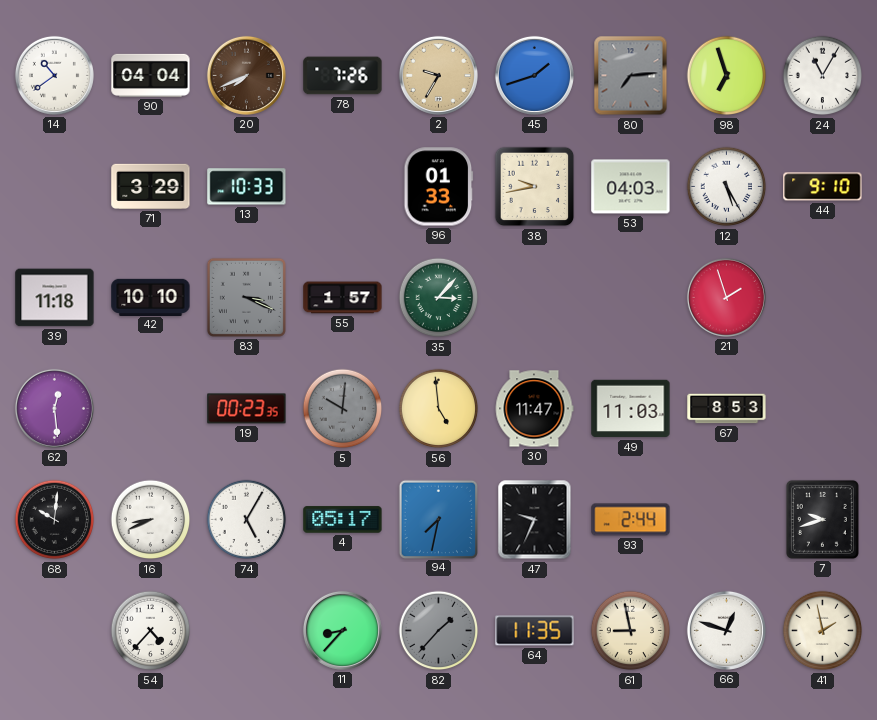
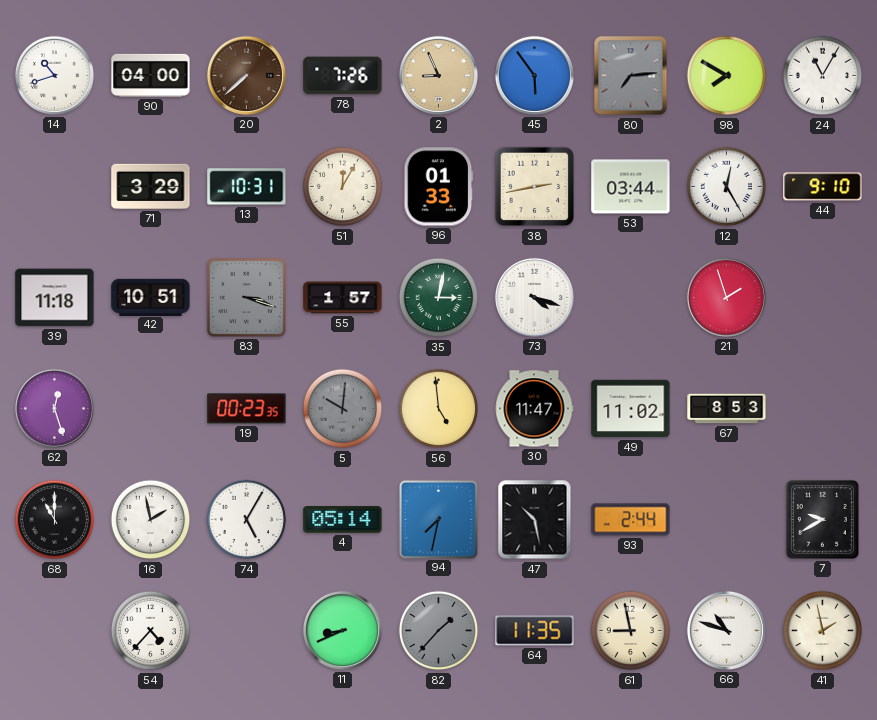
14: 10:39 -> 10:42 (54, 75)
90: 04:04 -> 04:00 (151, 75)
20: 7:41 -> 7:38 (246, 75)
2: 9:35 -> 8:56 (438, 75)
45: 1:42 -> 5:54 (534, 75)
98: 6:57 -> 7:50 (727, 76)
13: 10:33 -> 10:31 (247, 187)
51: none -> 12:05 (343, 187)
38: 9:43 -> 2:43 (535, 187)
53: 04:03 -> 03:44 (631, 187)
12: 5:25 -> 12:25 (727, 187)
42: 10:10 -> 10:51 (151, 297)
83: 3:19 -> 3:18 (246, 297)
35: 3:07 -> 3:02 (439, 298)
73: none -> 4:18 (534, 297)
62: 12:29 -> 12:27 (54, 408)
49: 11:03 -> 11:02 (631, 409)
68: 10:01 -> 11:00 (55, 520)
16: 8:41 -> 1:58 (151, 520)
4: 05:17 -> 05:14 (343, 520)
47: 9:34 -> 10:28 (535, 520)
7: 9:42 -> 9:40 (822, 519)
11: 8:37 -> 8:41 (342, 630)
66: 12:48 -> 10:48 (726, 630)
